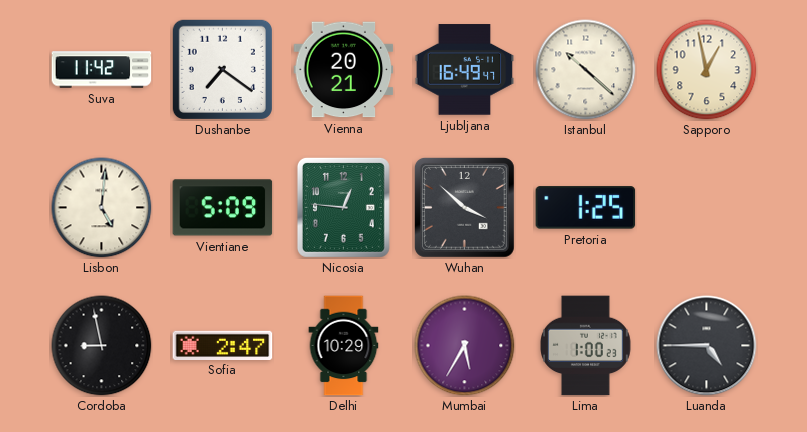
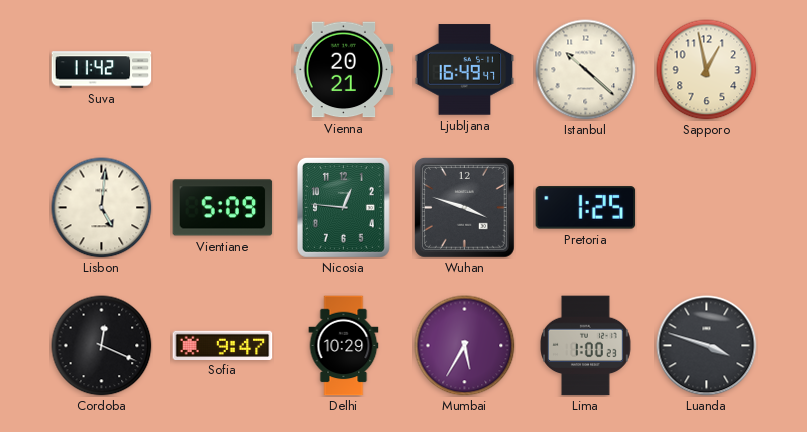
Dushanbe: 7:21 -> none (222, 69)
Wuhan: 3:52 -> 3:48 (464, 207)
Cordoba: 8:58 -> 12:19 (102, 346)
Sofia: 2:47 -> 9:47 (223, 345)
Luanda: 4:45 -> 3:48 (707, 346)
